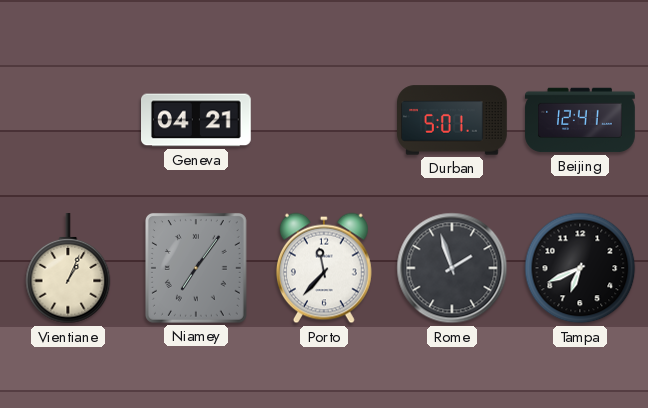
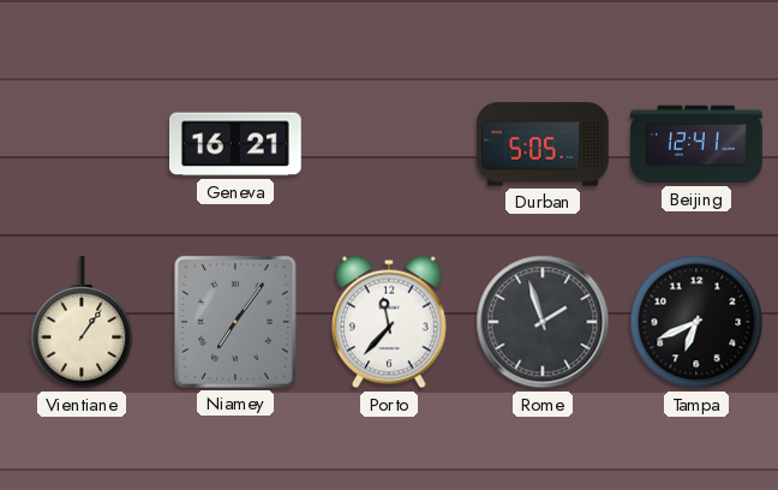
Geneva: 04:21 -> 16:21 (237, 144)
Durban: 5:01 -> 5:05 (543, 144)
Vientiane: 1:04 -> 1:06 (82, 323)
